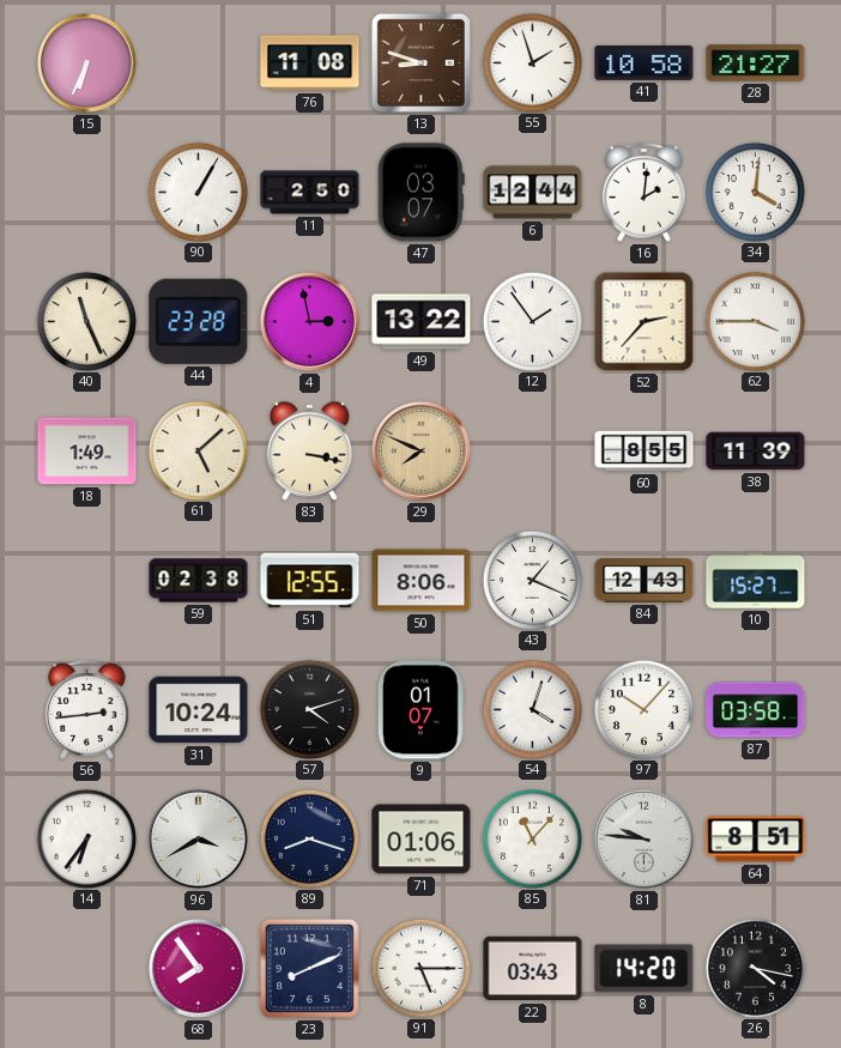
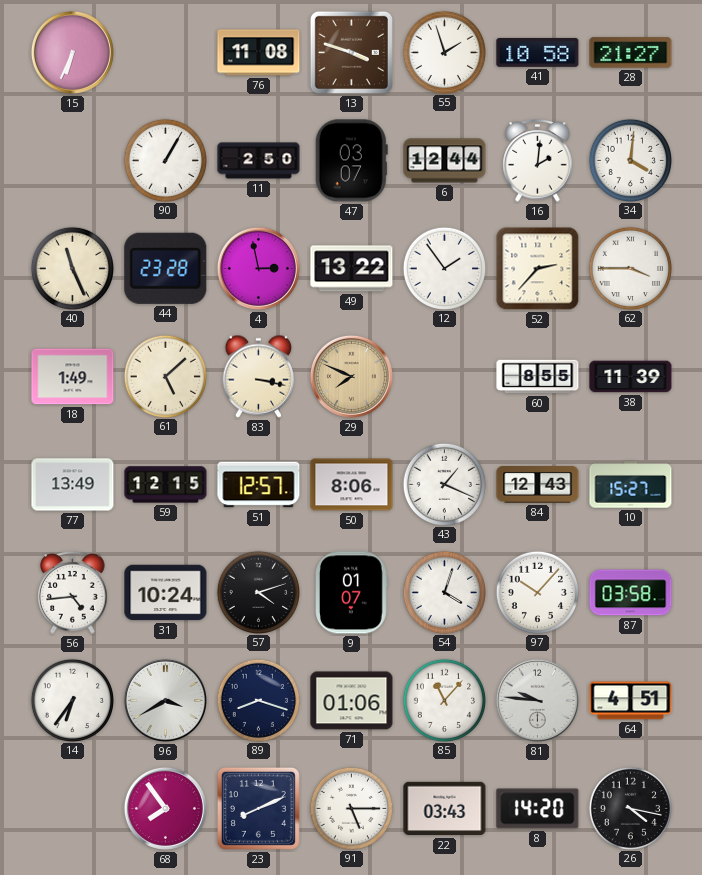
13: 8:48 -> 3:48 (351, 52)
77: none -> 13:49 (73, 485)
59: 02:38 -> 12:15 (166, 485)
51: 12:55 -> 12:57 (259, 485)
56: 2:44 -> 4:44 (73, 593)
64: 8:51 -> 4:51 (631, 701)
